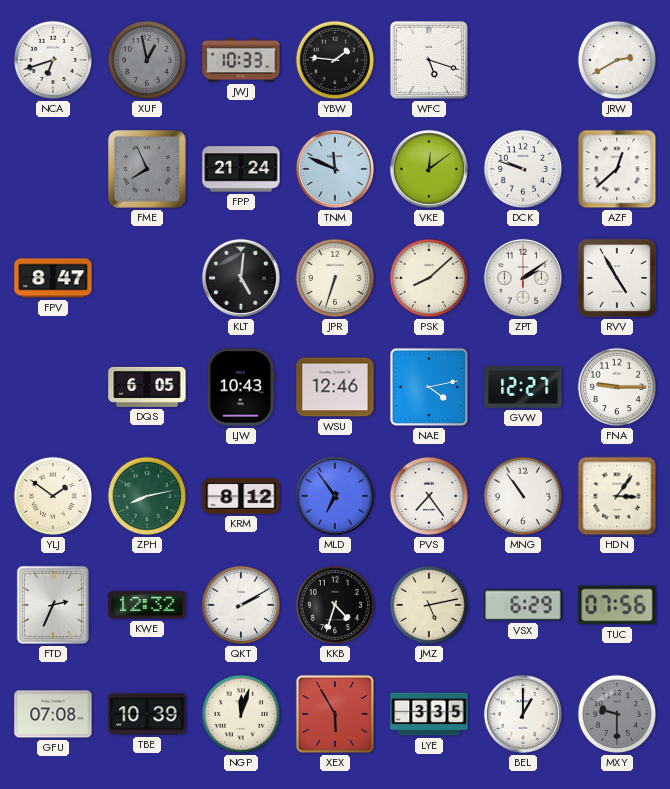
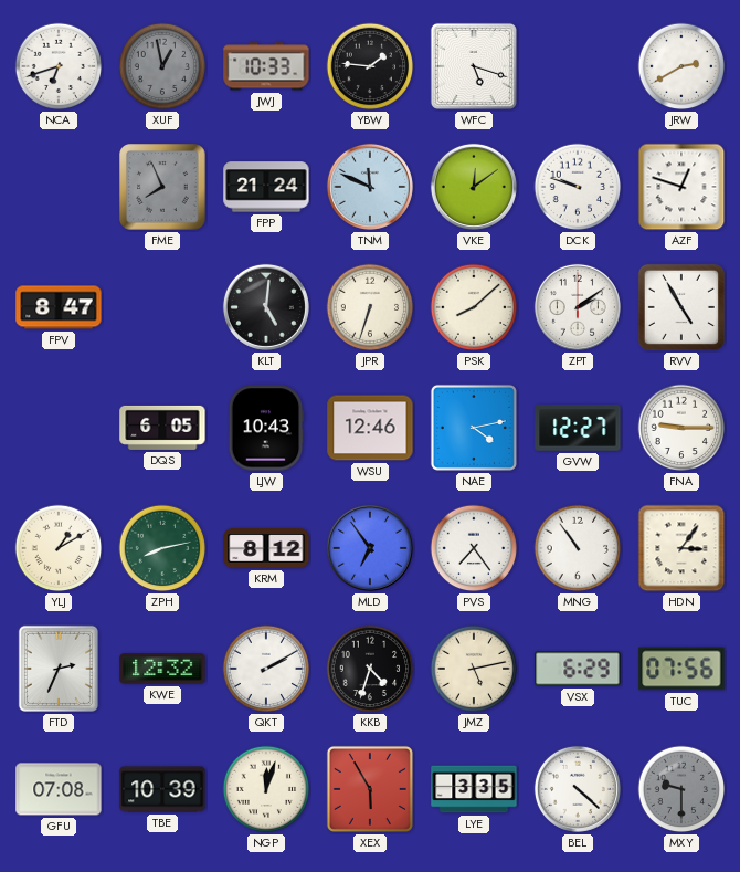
AZF: 12:38 -> 12:48 (681, 187)
YLJ: 1:51 -> 1:10 (59, 548)
BEL: 1:00 -> 4:22 (578, 789)
